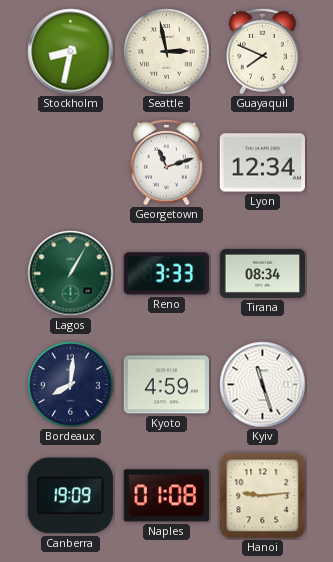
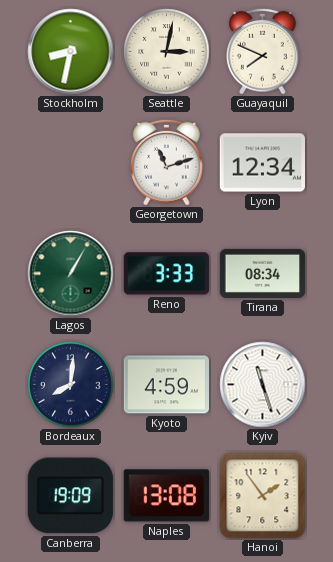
Seattle: 2:58 -> 3:02 (167, 52)
Naples: 01:08 -> 13:08 (166, 496)
Hanoi: 9:14 -> 1:54 (263, 496)
